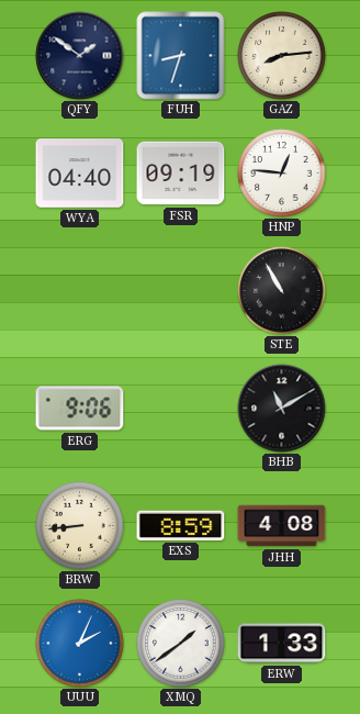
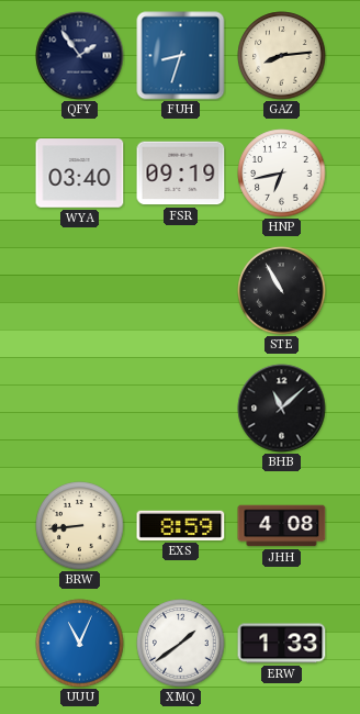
QFY: 1:51 -> 1:54 (80, 56)
WYA: 04:40 -> 03:40 (80, 174)
HNP: 12:46 -> 6:43 (282, 174)
ERG: 9:06 -> none (80, 409)
BHB: 11:10 -> 11:08 (282, 409)
UUU: 2:04 -> 11:04 (80, 644)
